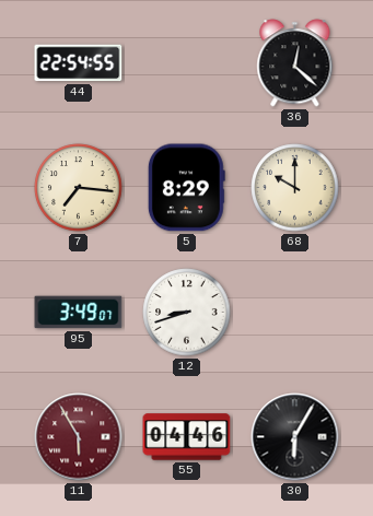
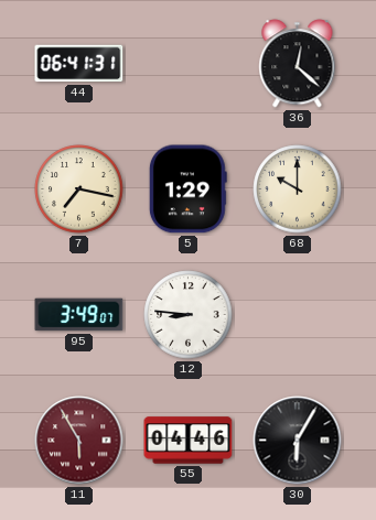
44: 22:54 -> 06:41 (79, 64)
7: 7:16 -> 7:17 (79, 189)
5: 8:29 -> 1:29 (187, 189)
12: 8:42 -> 8:46 (189, 315)
